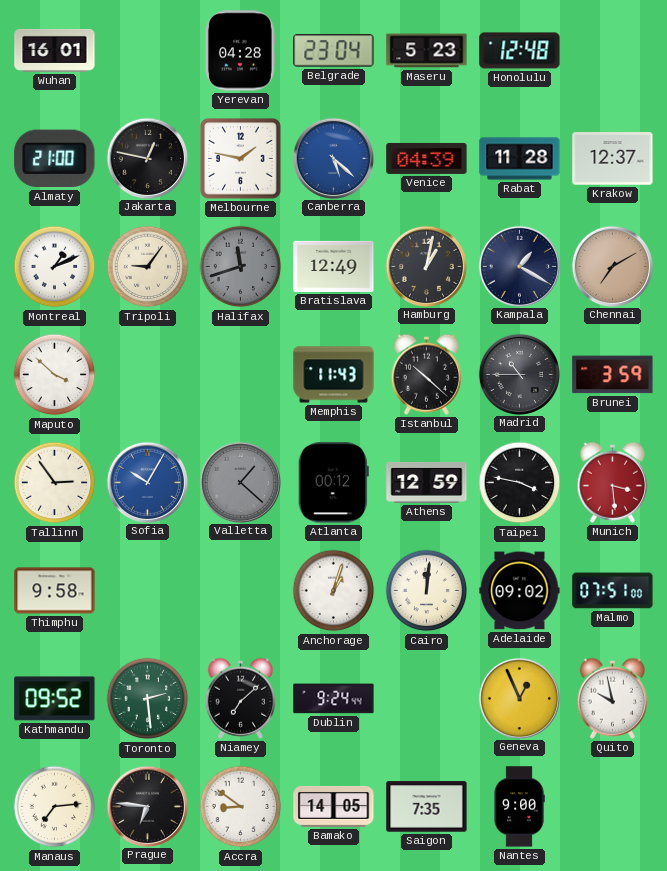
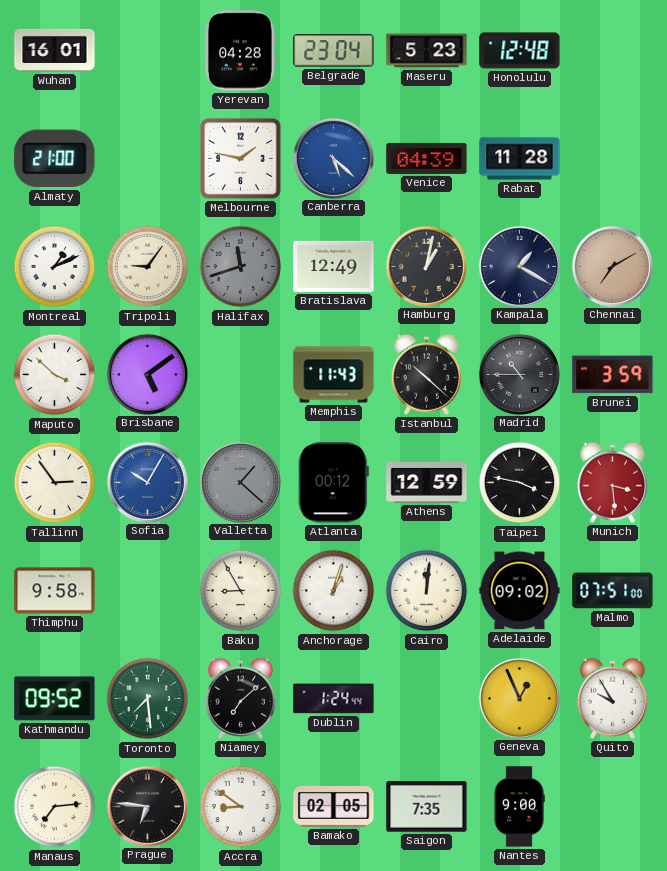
Jakarta: 12:47 -> none (147, 158)
Krakow: 12:37 -> none (613, 159)
Brisbane: none -> 5:09 (147, 374)
Baku: none -> 8:55 (241, 591)
Toronto: 2:29 -> 7:29 (148, 699)
Dublin: 9:24 -> 1:24 (334, 699)
Quito: 9:58 -> 9:55 (612, 698)
Bamako: 14:05 -> 02:05 (334, 806)
